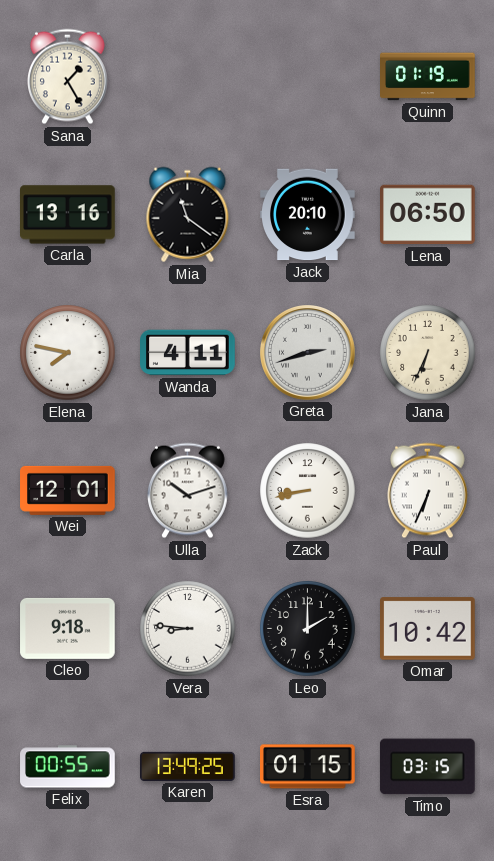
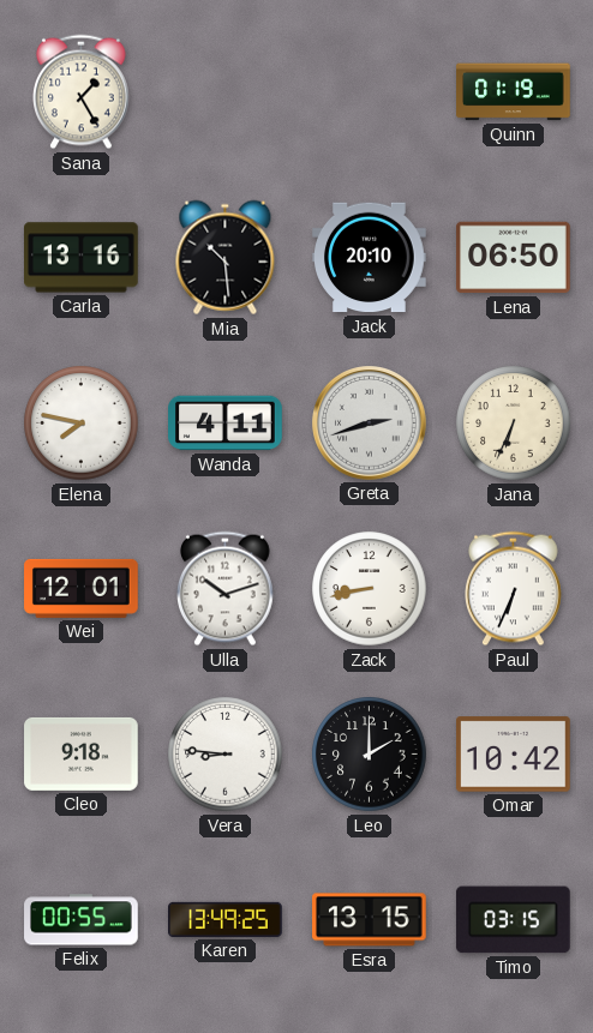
Mia: 11:21 -> 10:29 (226, 258)
Esra: 01:15 -> 13:15 (370, 920)
